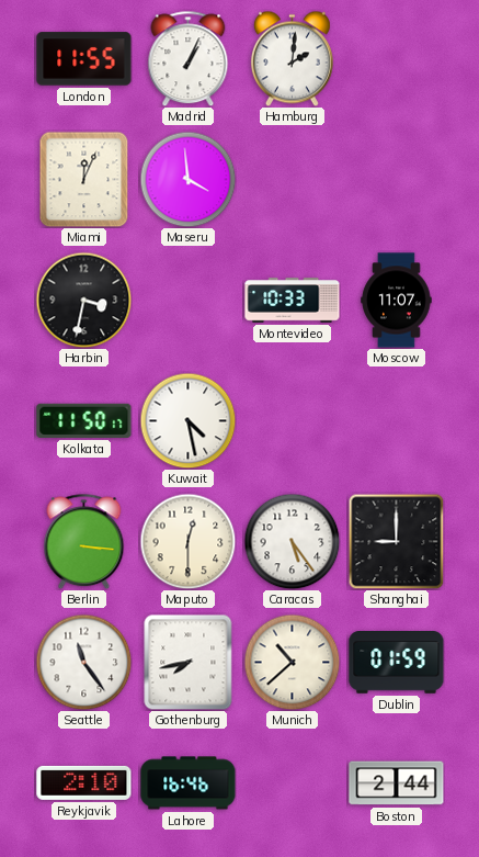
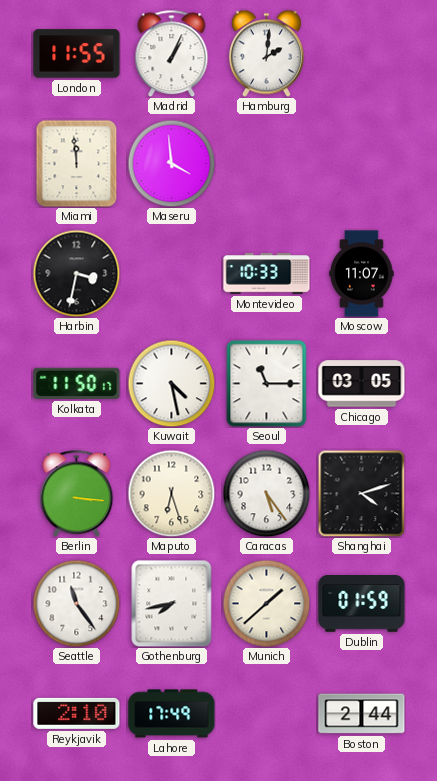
Miami: 12:04 -> 11:59 (77, 163)
Seoul: none -> 11:15 (267, 383)
Chicago: none -> 03:05 (362, 384)
Maputo: 12:30 -> 6:27 (171, 493)
Shanghai: 9:00 -> 4:12 (361, 493)
Munich: 10:38 -> 1:38 (266, 603)
Lahore: 16:46 -> 17:49 (172, 714)
